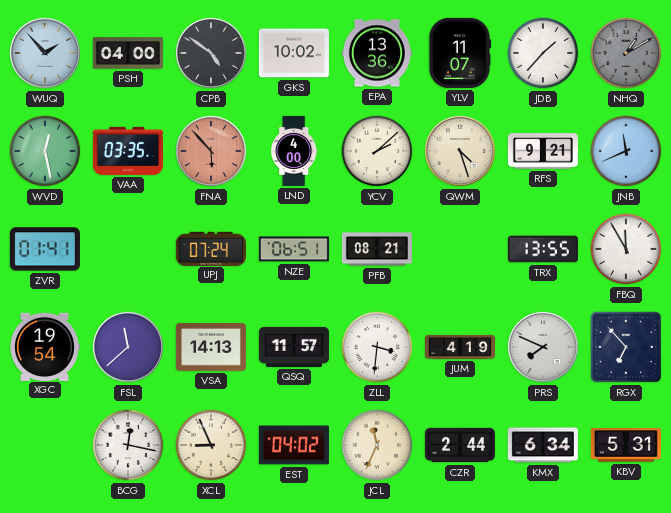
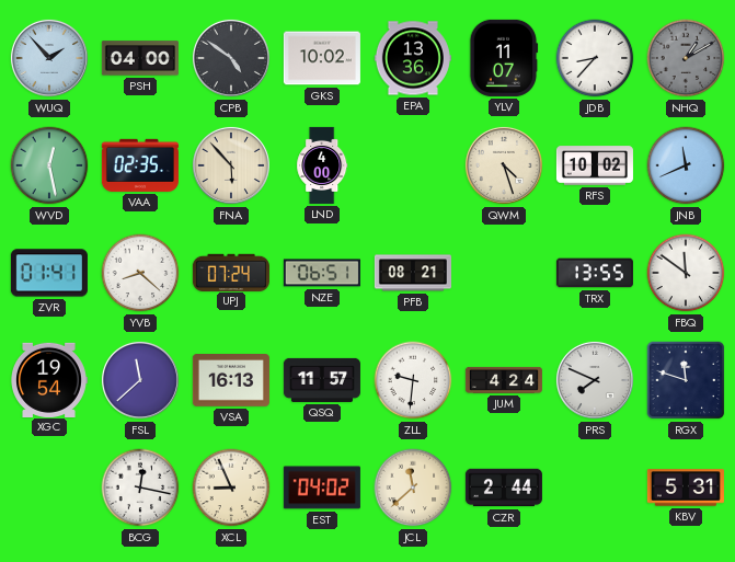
JDB: 1:37 -> 8:37 (595, 58)
VAA: 03:35 -> 02:35 (140, 165)
FNA dial: salmon -> cream (231, 165)
YCV: 2:08 -> none (377, 151)
RFS: 9:21 -> 10:02 (595, 165)
YVB: none -> 8:22 (140, 273)
FBQ: 11:55 -> 11:51 (686, 273)
VSA: 14:13 -> 16:13 (231, 381)
ZLL: 3:31 -> 9:31 (413, 380)
JUM: 4:19 -> 4:24 (504, 380)
RGX: 6:53 -> 11:48 (686, 380)
JCL: 11:34 -> 11:38 (413, 488)
KMX: 6:34 -> none (543, 445)
